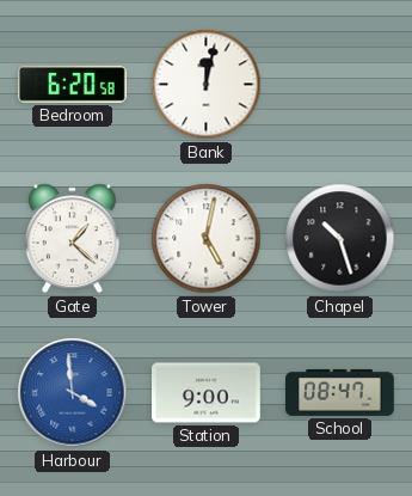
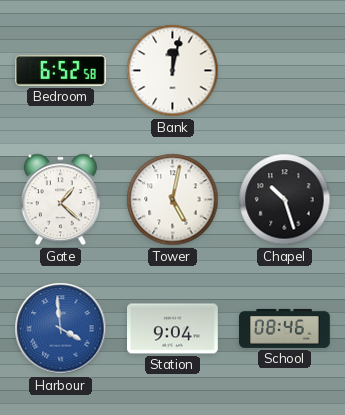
Bedroom: 6:20 -> 6:52 (61, 71)
Station: 9:00 -> 9:04 (173, 329)
School: 08:47 -> 08:46 (285, 328)
